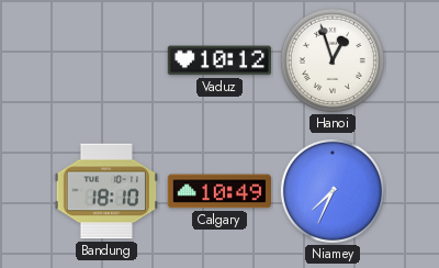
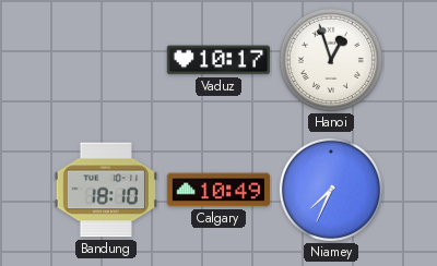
Vaduz: 10:12 -> 10:17 (217, 60)
